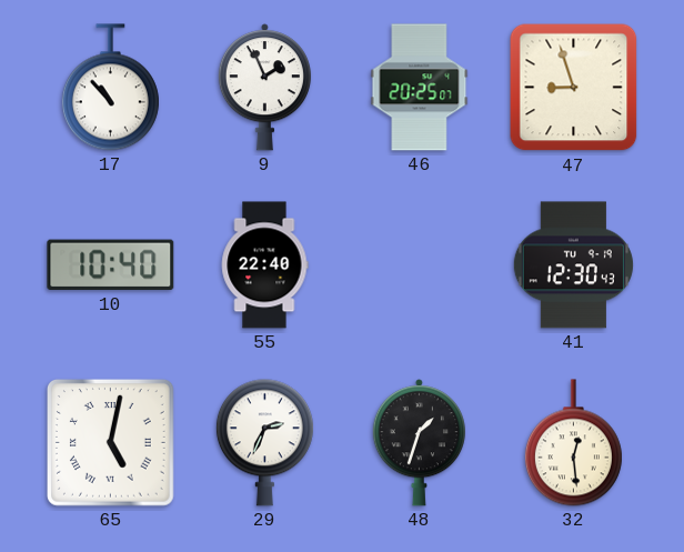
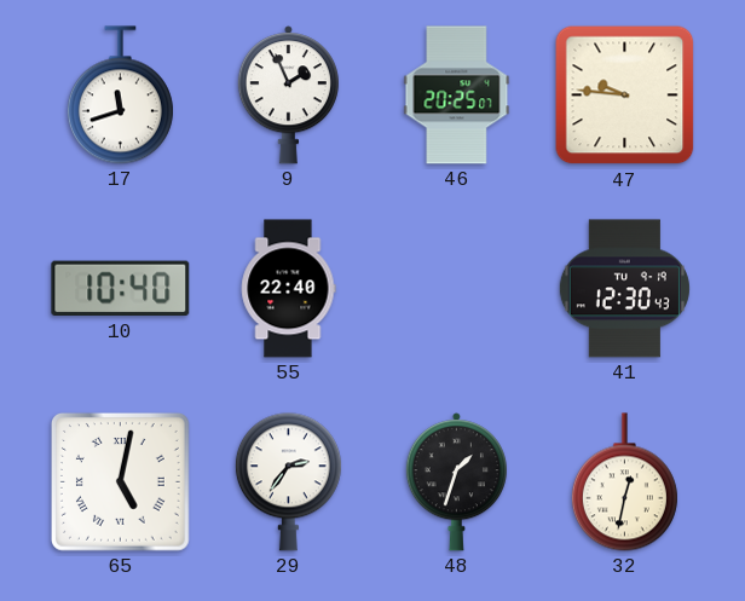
17: 10:53 -> 11:42 (120, 96)
47: 8:57 -> 9:46 (625, 96)
29: 2:34 -> 2:36 (288, 482)
32: 12:29 -> 12:32 (624, 482)
